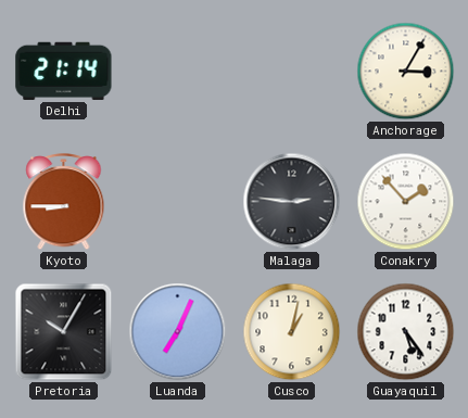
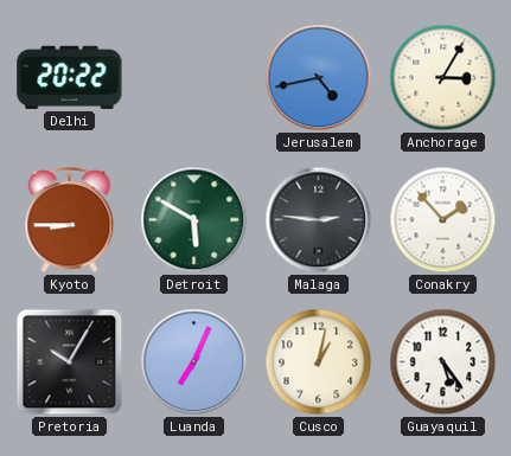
Delhi: 21:14 -> 20:22 (70, 77)
Jerusalem: none -> 4:43 (319, 78)
Detroit: none -> 5:50 (194, 220)
